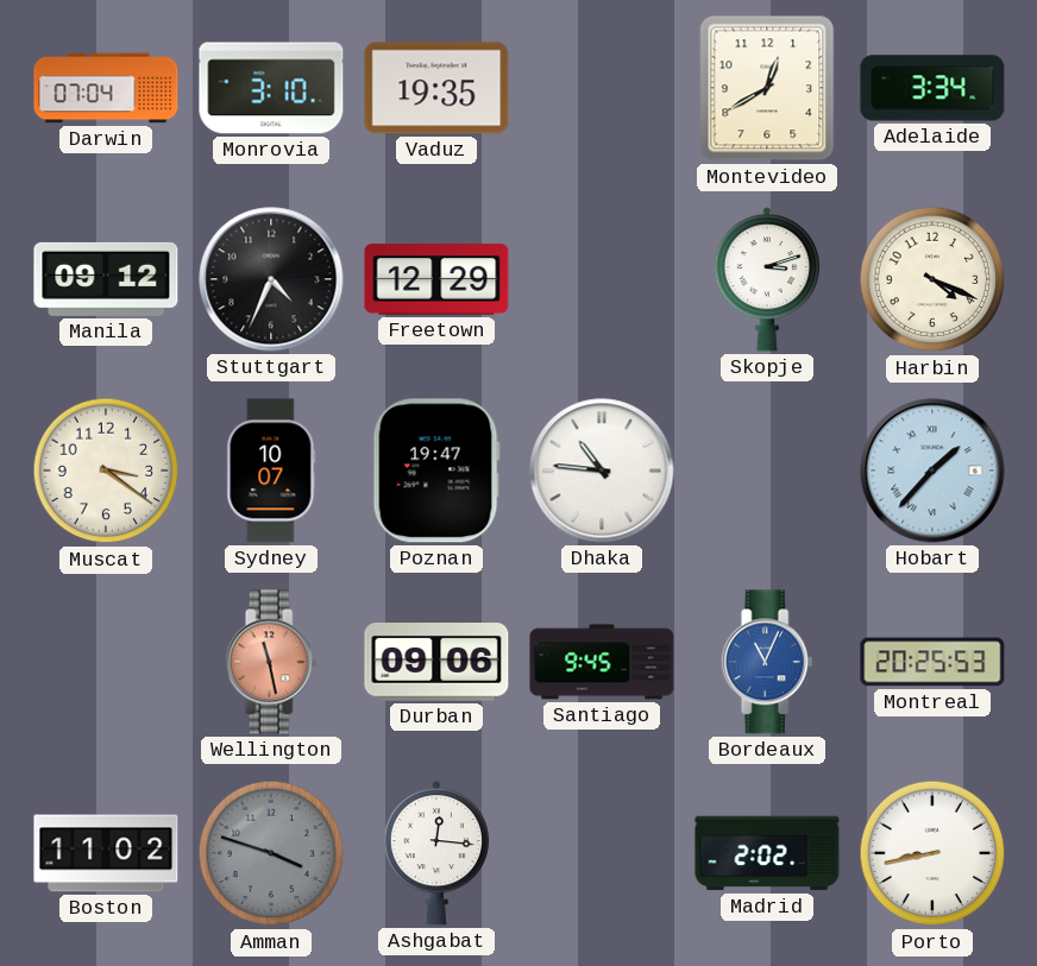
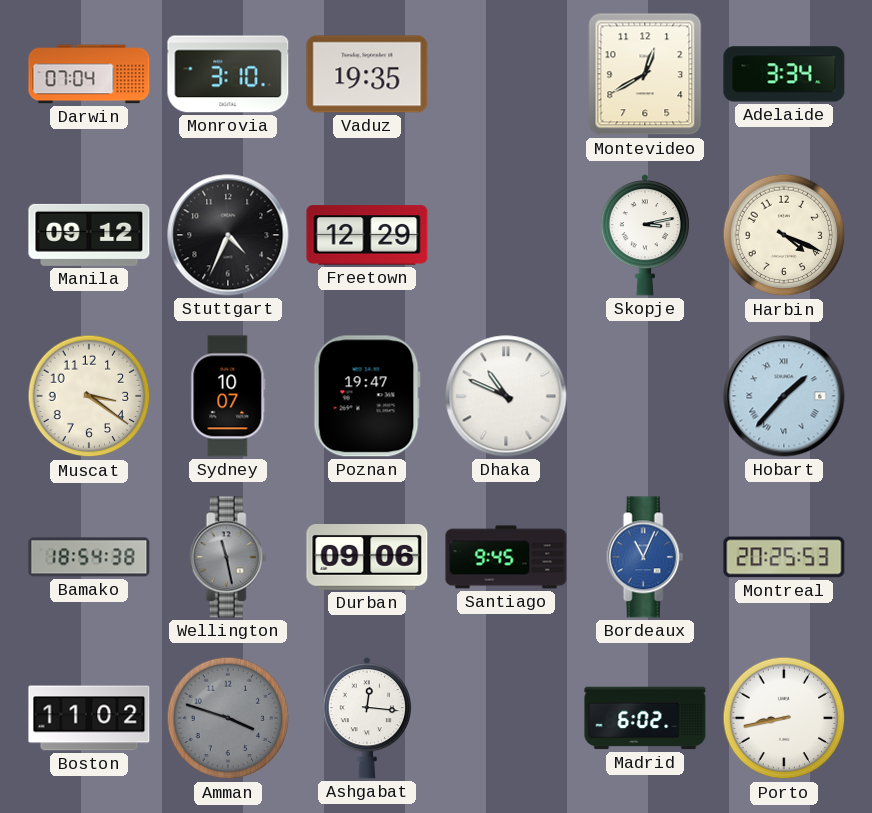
Skopje: 3:12 -> 3:13 (645, 235)
Dhaka: 10:46 -> 10:49 (506, 396)
Bamako: none -> 18:54 (89, 557)
Wellington dial: salmon -> grey (228, 557)
Madrid: 2:02 -> 6:02 (645, 718)
